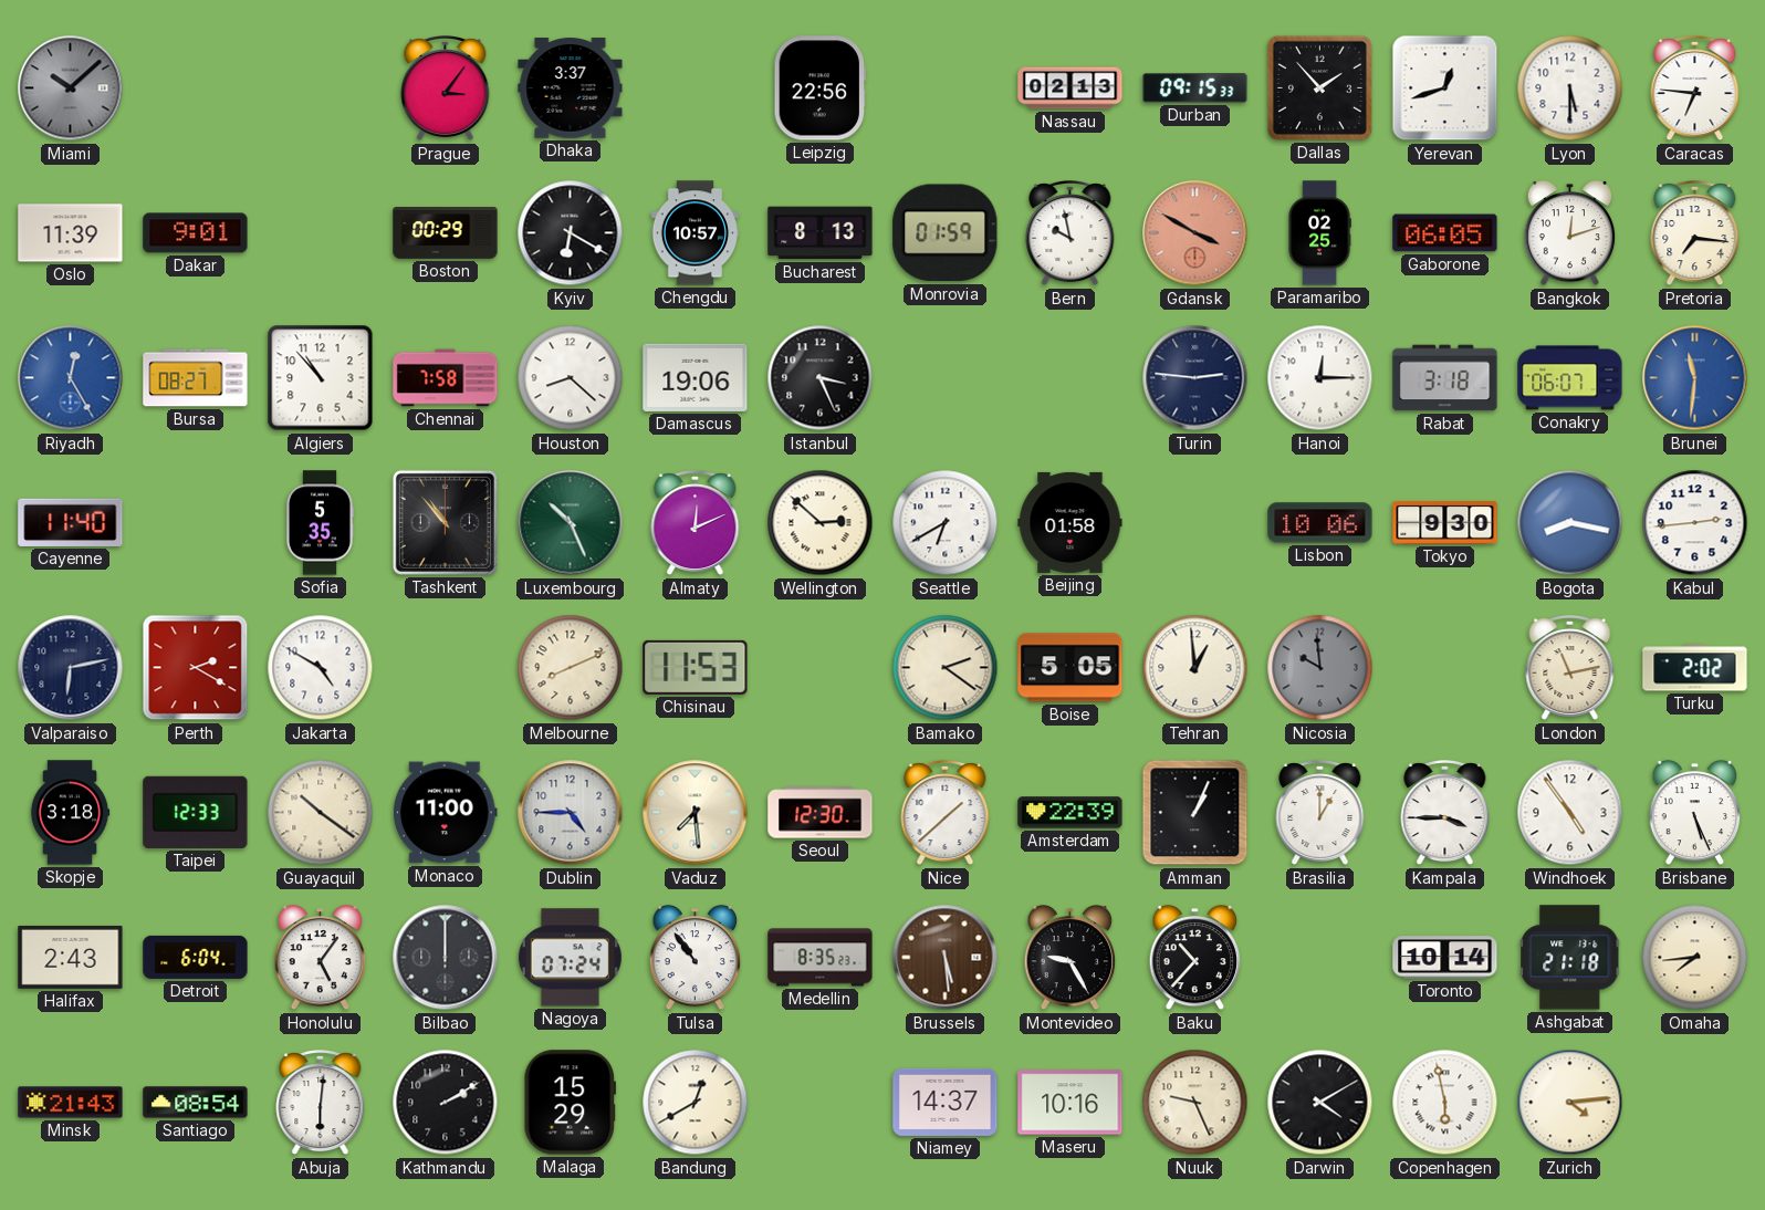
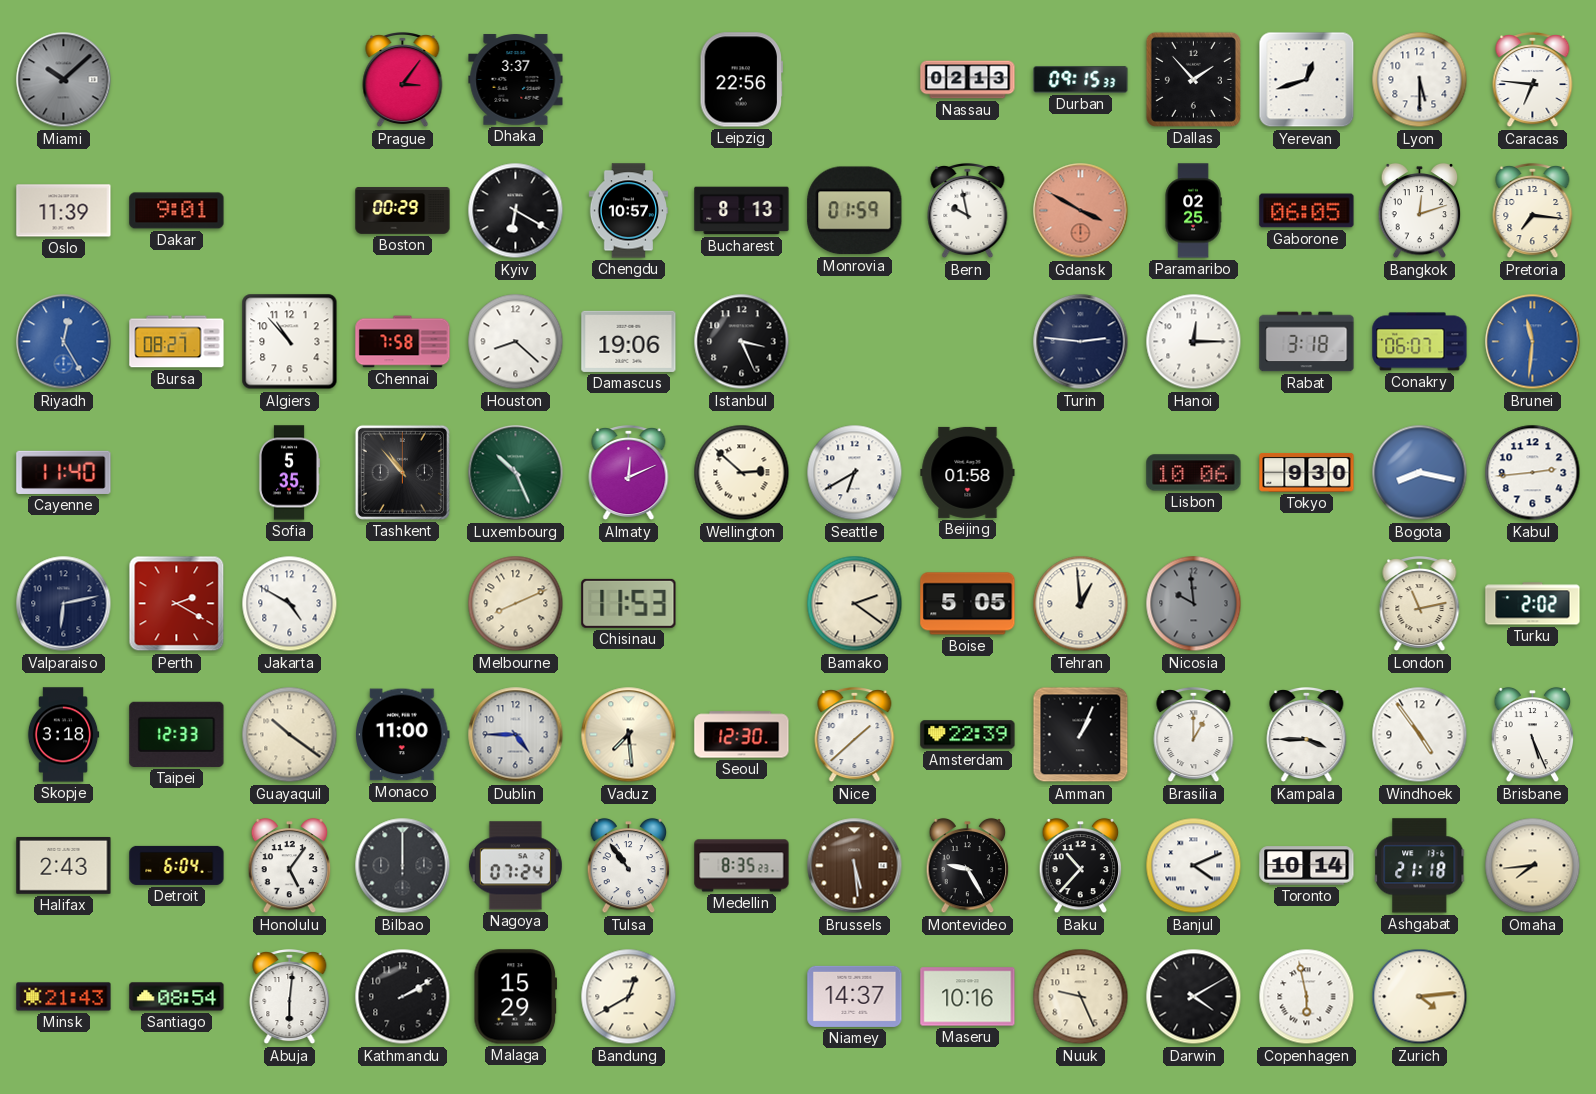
Banjul: none -> 4:11 (1194, 866)
